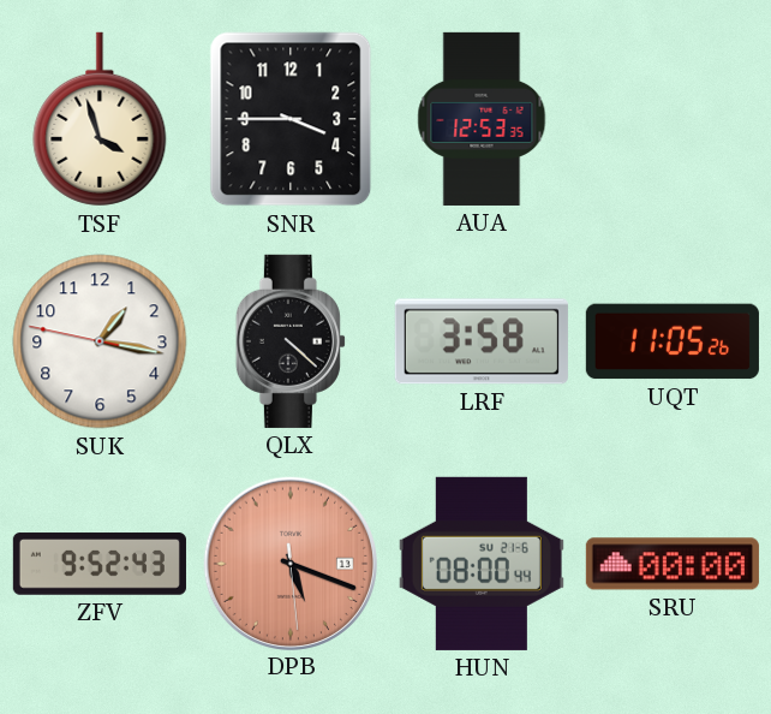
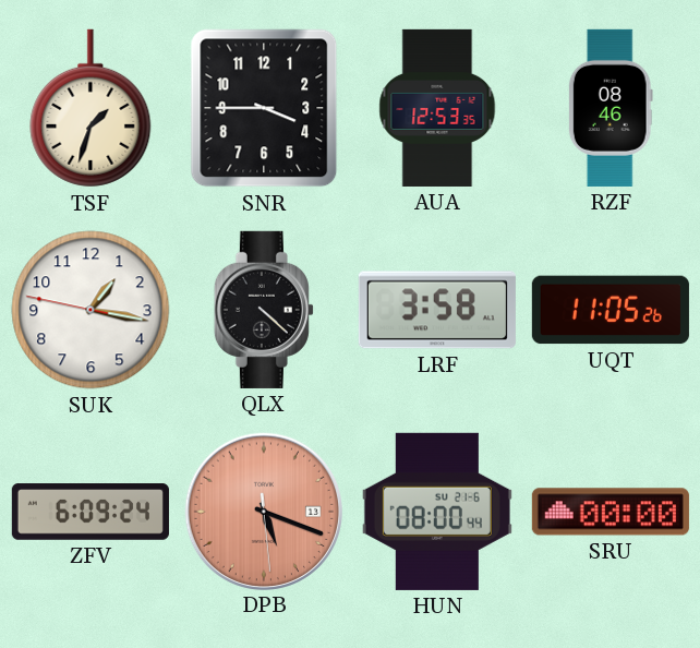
TSF: 3:57 -> 1:33 (90, 108)
RZF: none -> 08:46 (611, 108)
ZFV: 9:52 -> 6:09 (90, 512)
